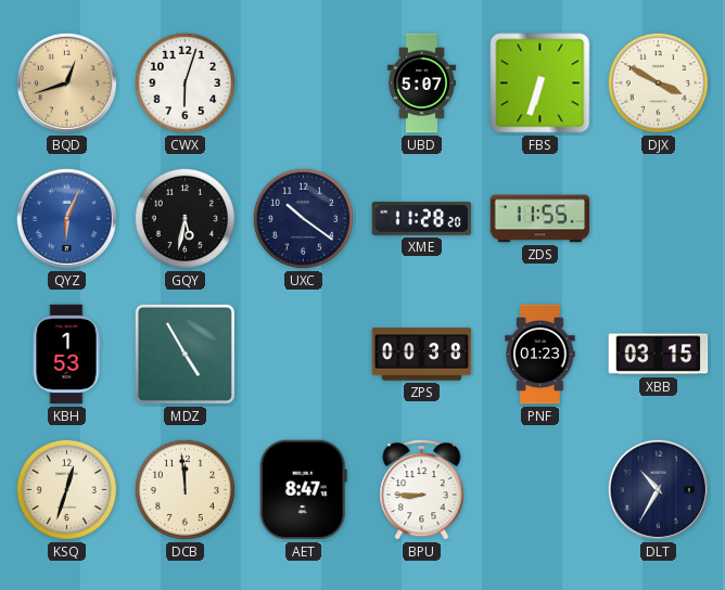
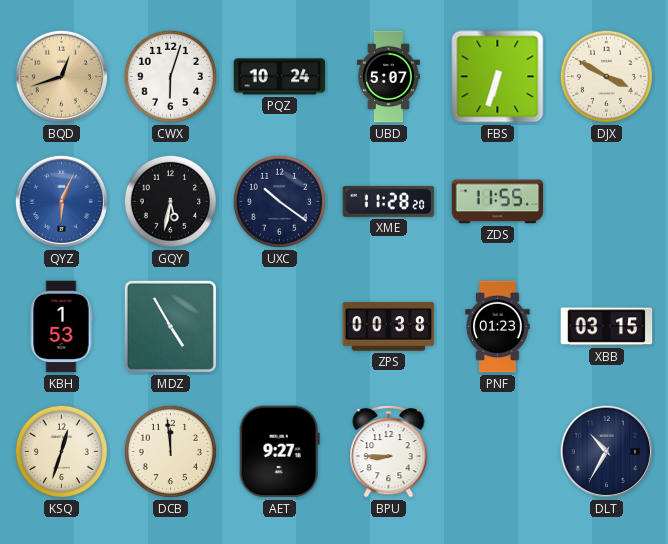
PQZ: none -> 10:24 (280, 77)
AET: 8:47 -> 9:27 (279, 452)
